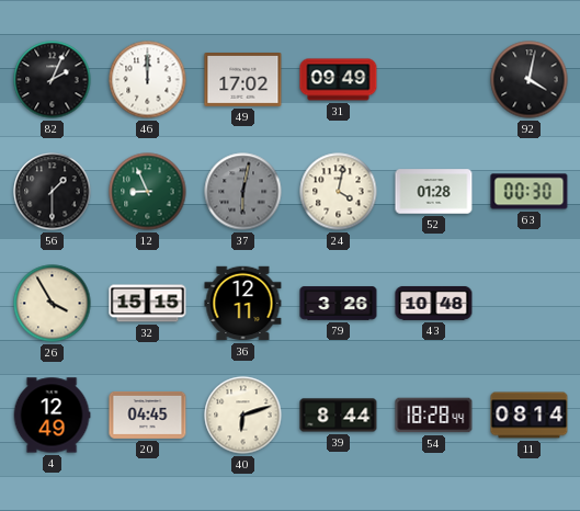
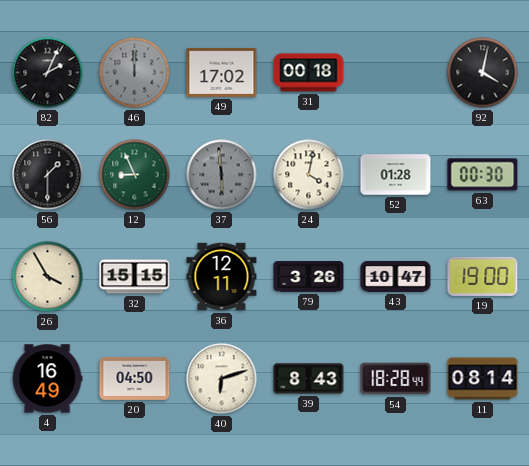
46 dial: white -> grey (135, 73)
31: 09:49 -> 00:18 (309, 73)
37: 6:02 -> 5:59 (222, 175)
43: 10:48 -> 10:47 (396, 276)
19: none -> 19:00 (483, 276)
4: 12:49 -> 16:49 (47, 379)
20: 04:45 -> 04:50 (135, 378)
39: 8:44 -> 8:43 (309, 379)
